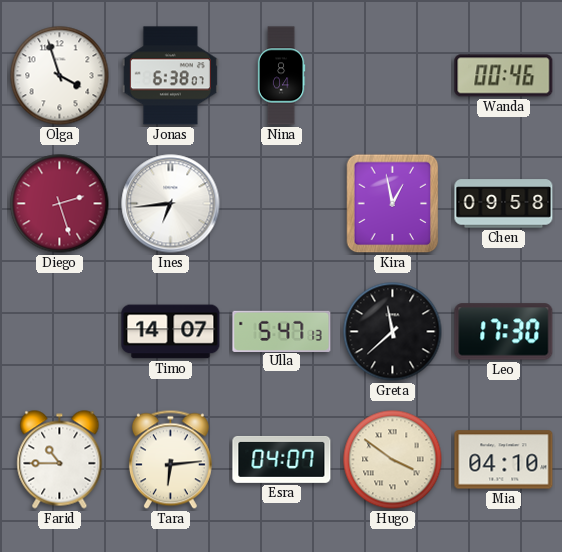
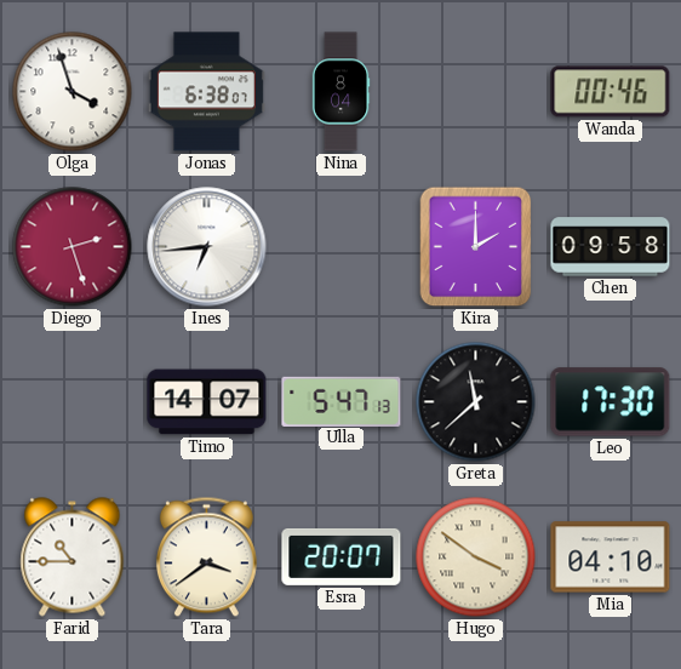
Kira: 12:58 -> 2:00 (476, 247)
Tara: 6:14 -> 3:39 (206, 557)
Esra: 04:07 -> 20:07 (342, 556)
